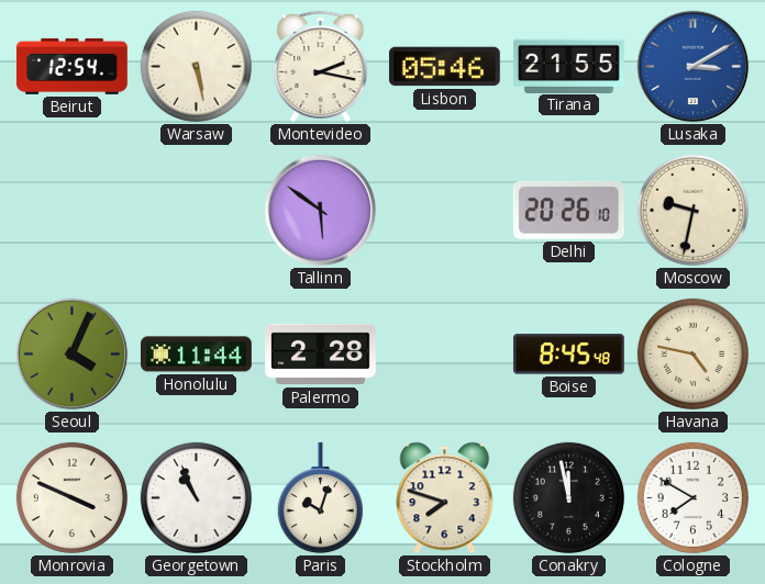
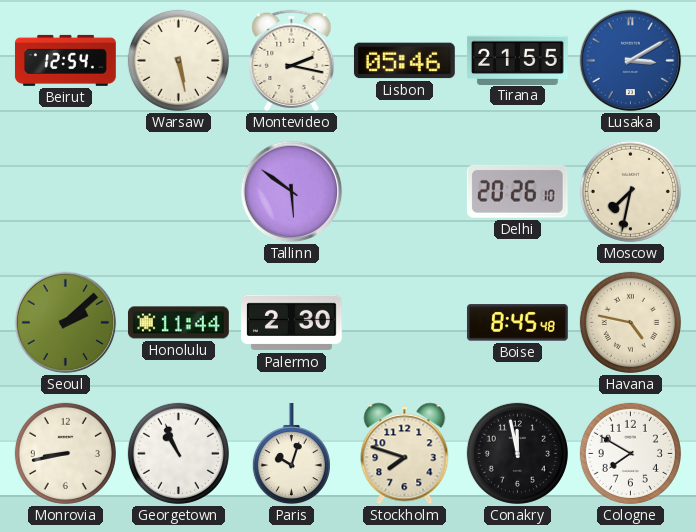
Moscow: 9:32 -> 7:32 (630, 191)
Seoul: 4:04 -> 2:08 (66, 323)
Palermo: 2:28 -> 2:30 (292, 323)
Monrovia: 3:49 -> 8:43 (65, 453)
